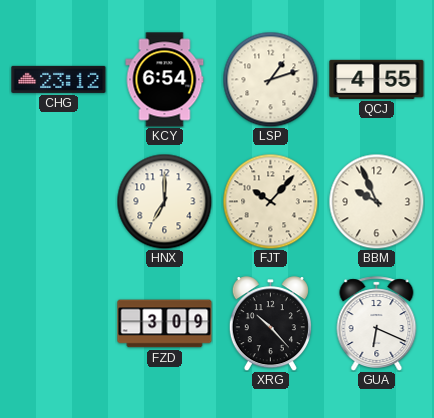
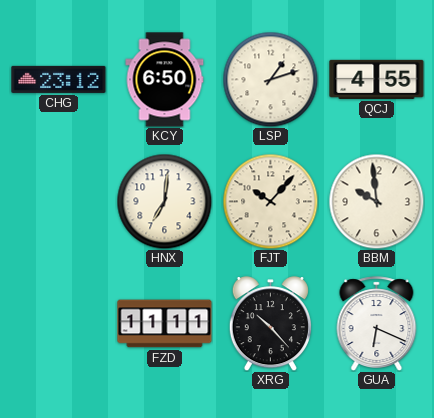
KCY: 6:54 -> 6:50 (165, 80)
HNX: 7:00 -> 7:01 (164, 201)
BBM: 9:56 -> 9:59 (376, 201)
FZD: 3:09 -> 11:11 (165, 324)
